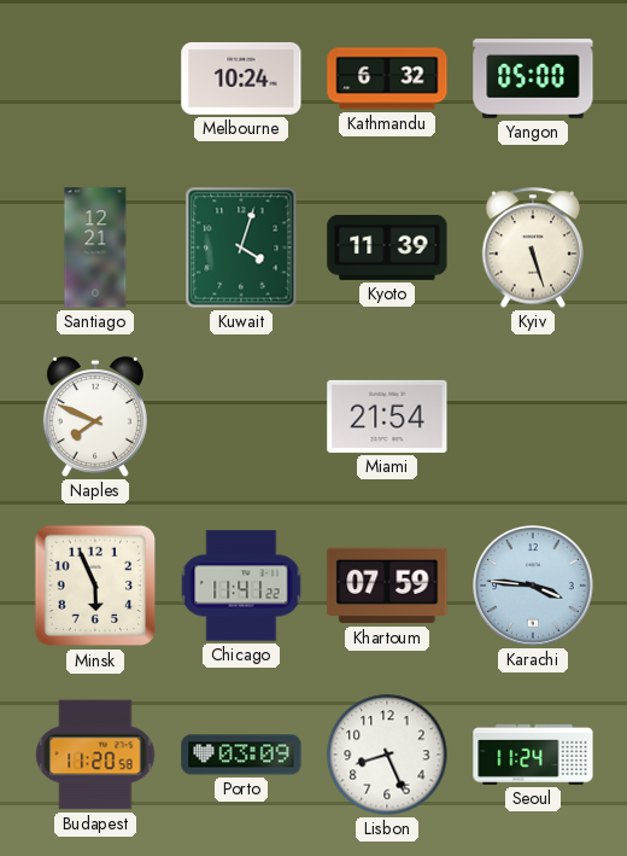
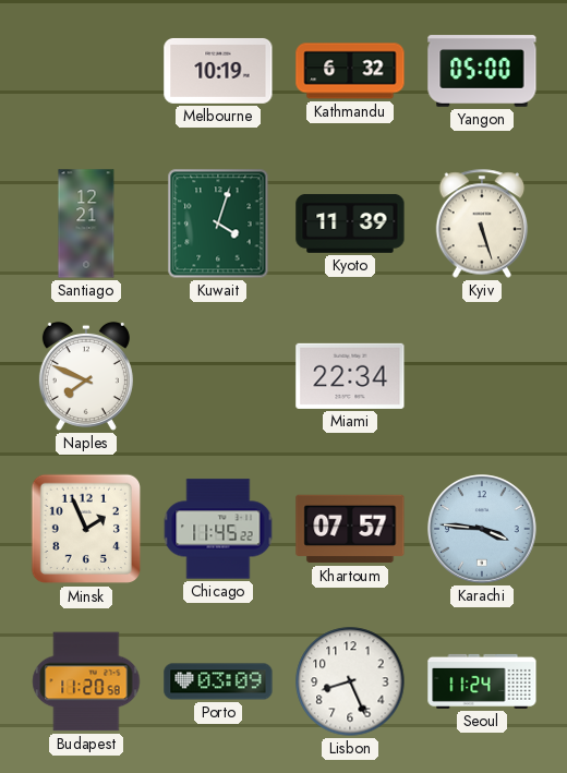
Melbourne: 10:24 -> 10:19 (218, 71)
Miami: 21:54 -> 22:34 (350, 376)
Minsk: 5:56 -> 1:56 (86, 529)
Chicago: 11:41 -> 11:45 (218, 529)
Khartoum: 07:59 -> 07:57 (350, 529)
